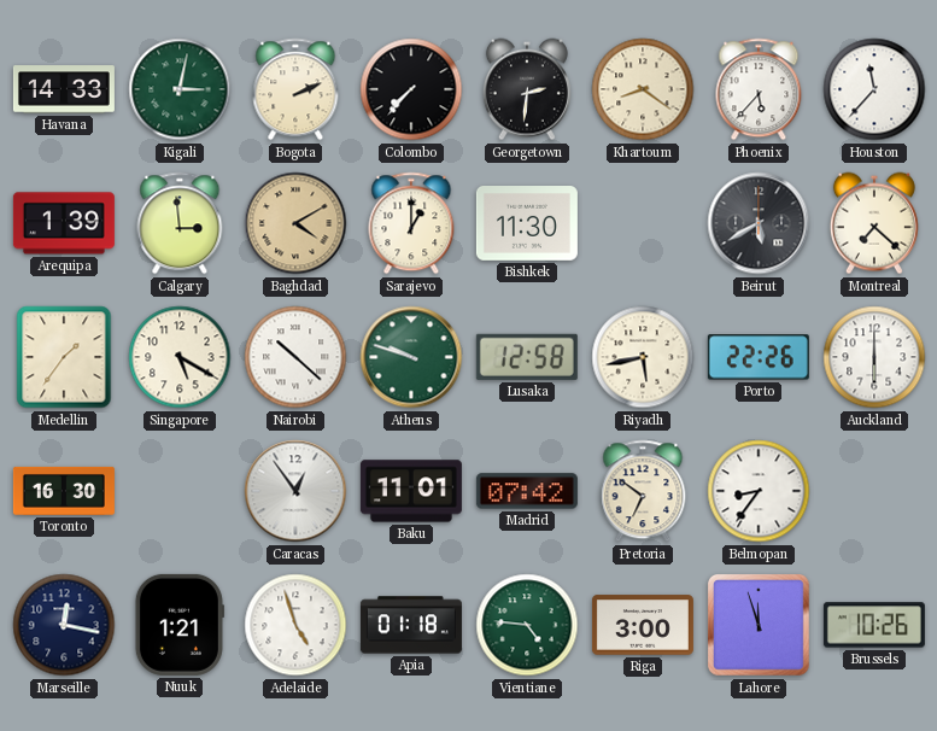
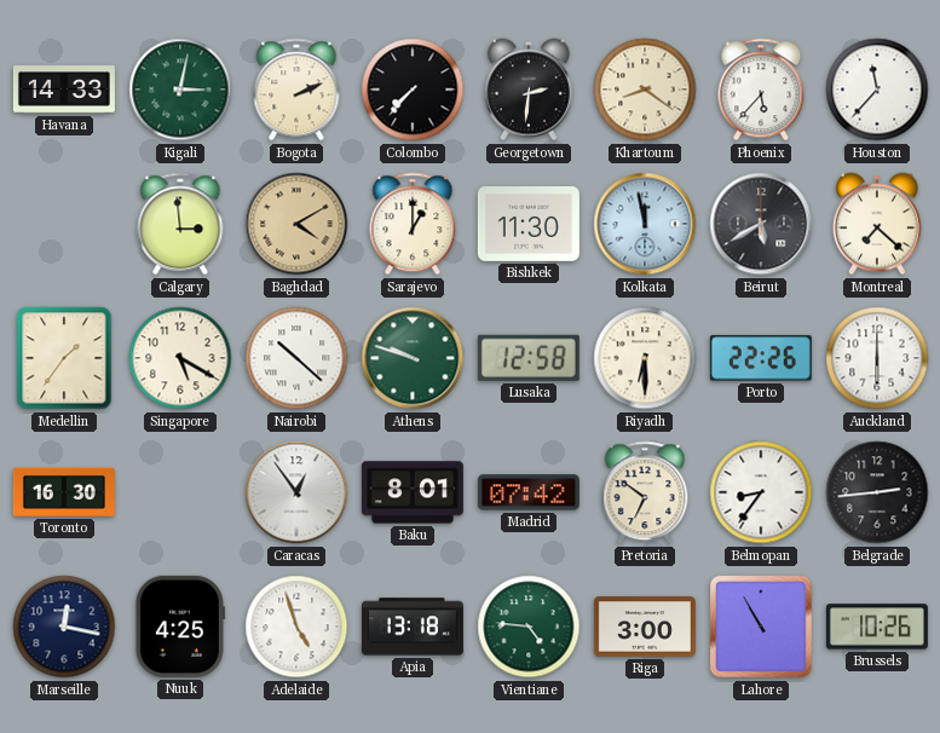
Arequipa: 1:39 -> none (64, 223)
Kolkata: none -> 11:58 (645, 224)
Riyadh: 5:43 -> 6:30 (645, 358)
Baku: 11:01 -> 8:01 (413, 492)
Belgrade: none -> 2:44 (877, 492)
Nuuk: 1:21 -> 4:25 (180, 627)
Apia: 01:18 -> 13:18 (413, 627)
Lahore: 11:57 -> 10:55 (762, 628)
